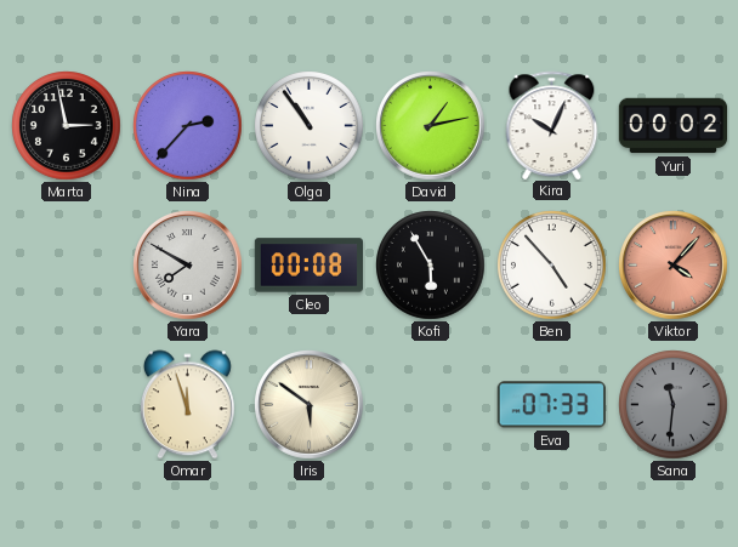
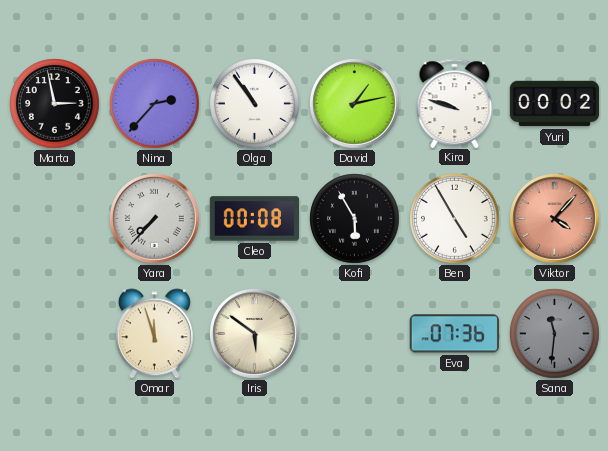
Kira: 10:04 -> 9:48 (455, 103)
Yara: 7:50 -> 7:37 (155, 219)
Ben: 4:53 -> 4:55 (455, 219)
Eva: 07:33 -> 07:36 (454, 334)
